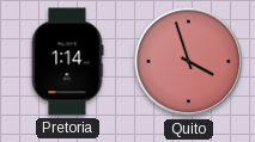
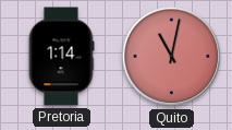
Quito: 3:57 -> 11:02 (172, 57)
